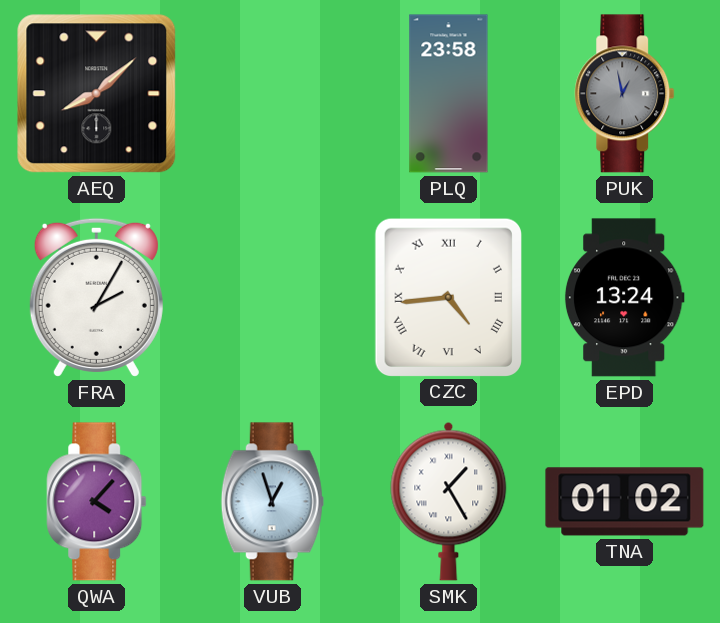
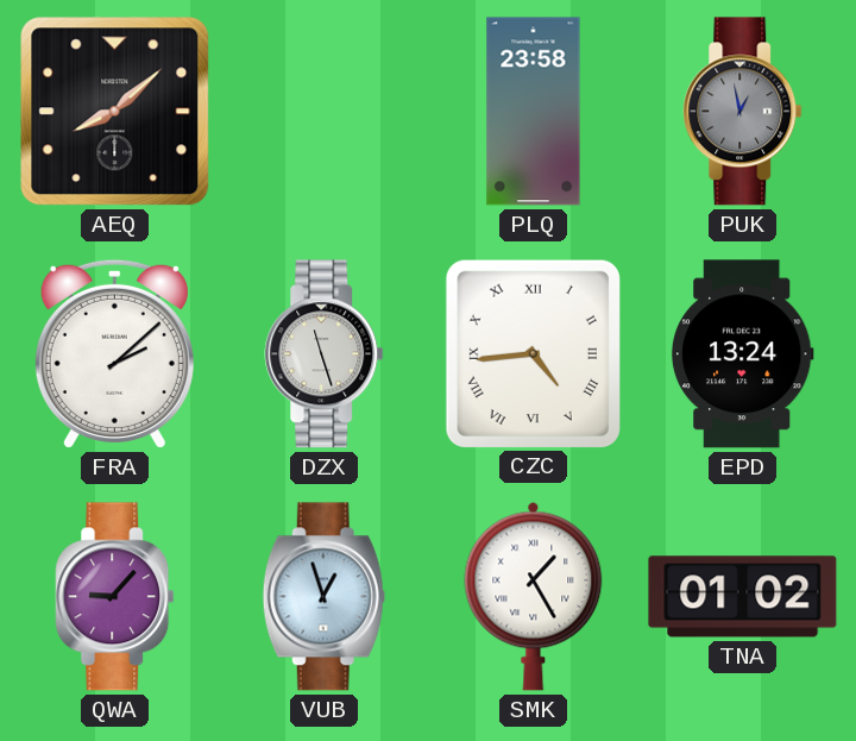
FRA: 2:05 -> 2:08 (114, 353)
DZX: none -> 11:27 (325, 354)
QWA: 4:07 -> 9:07 (115, 597)
